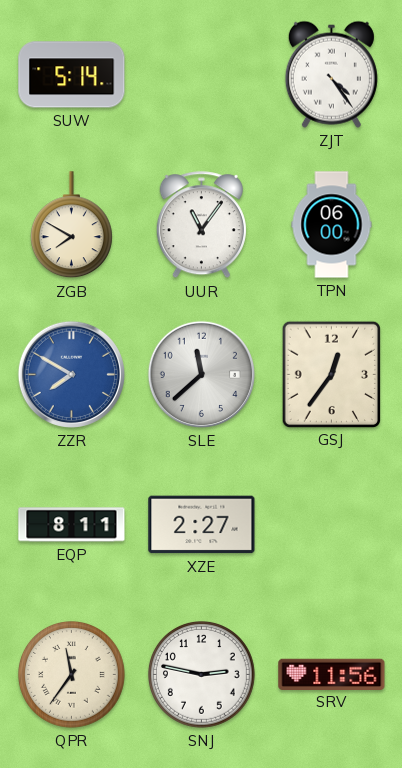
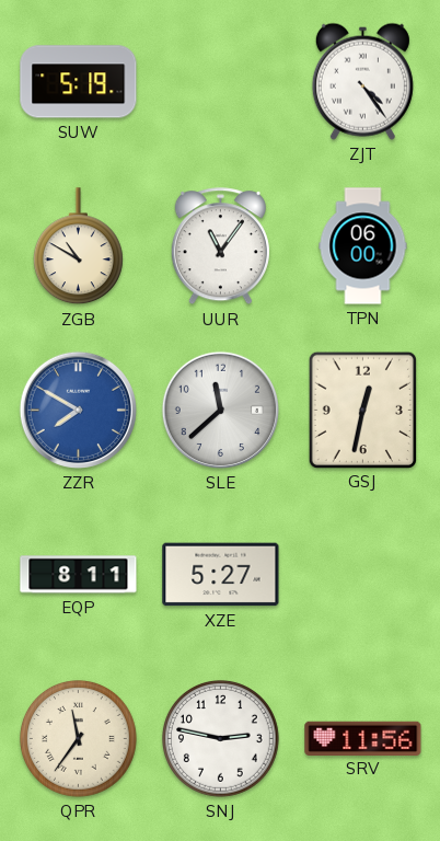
SUW: 5:14 -> 5:19 (79, 82)
ZGB: 7:50 -> 10:50 (78, 246)
GSJ: 12:36 -> 12:32 (362, 410)
XZE: 2:27 -> 5:27 (221, 575)
